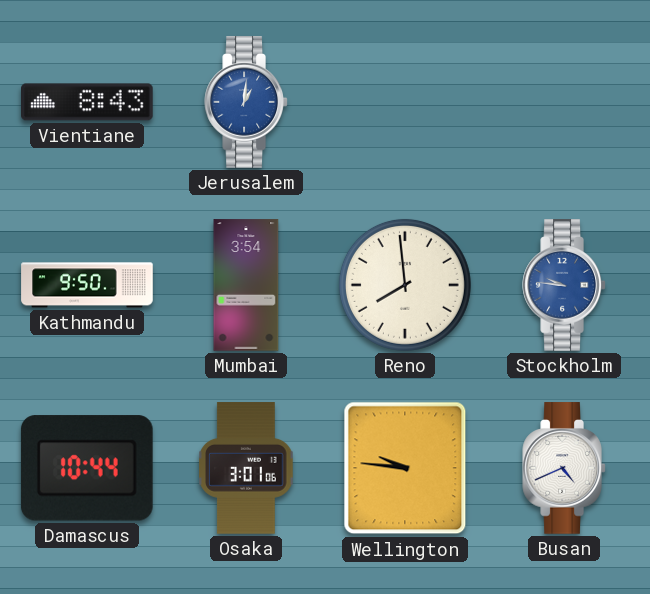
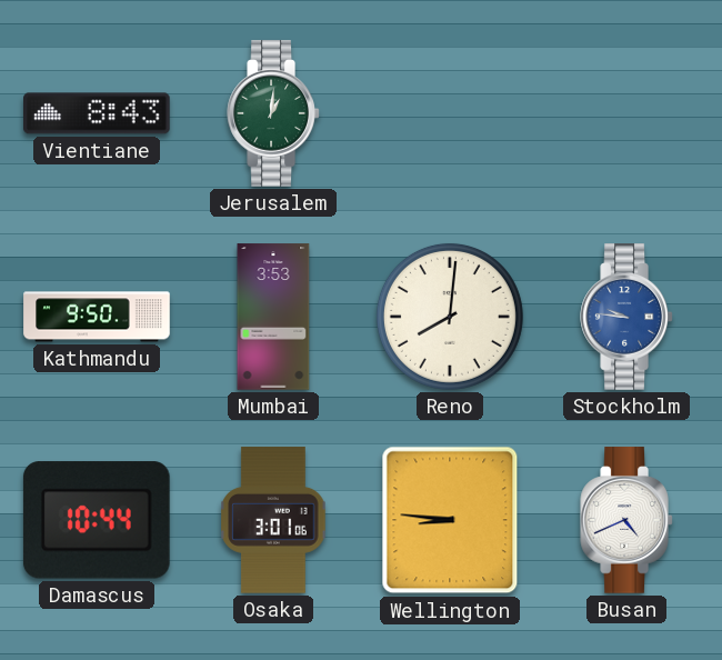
Jerusalem dial: blue -> green (273, 113)
Mumbai: 3:54 -> 3:53 (273, 317)
Reno: 7:59 -> 8:01 (450, 317)
Wellington: 9:46 -> 8:46 (450, 520)
